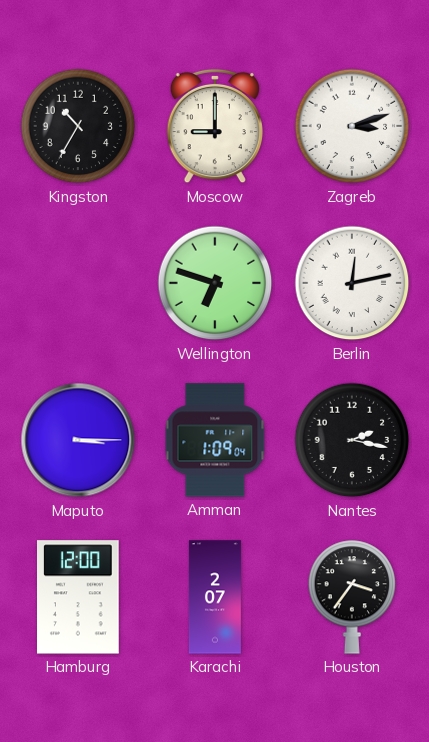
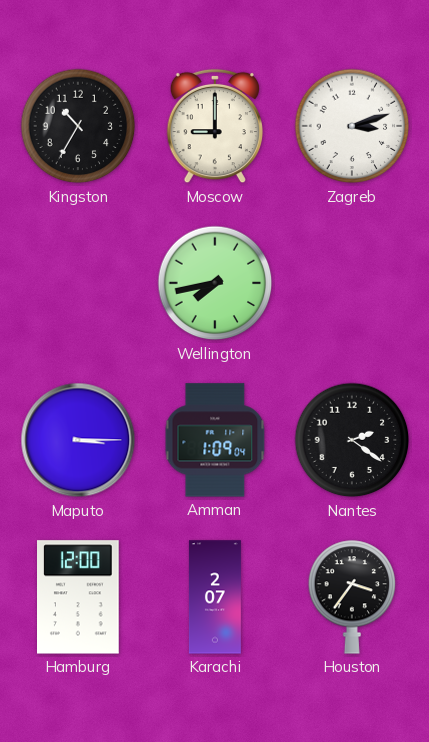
Wellington: 6:48 -> 7:43 (215, 283)
Berlin: 12:13 -> none (352, 283)
Nantes: 2:17 -> 2:21 (352, 440)
